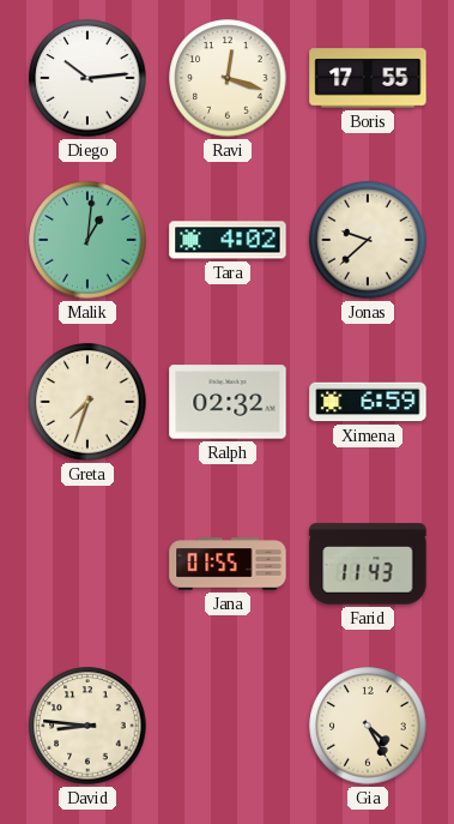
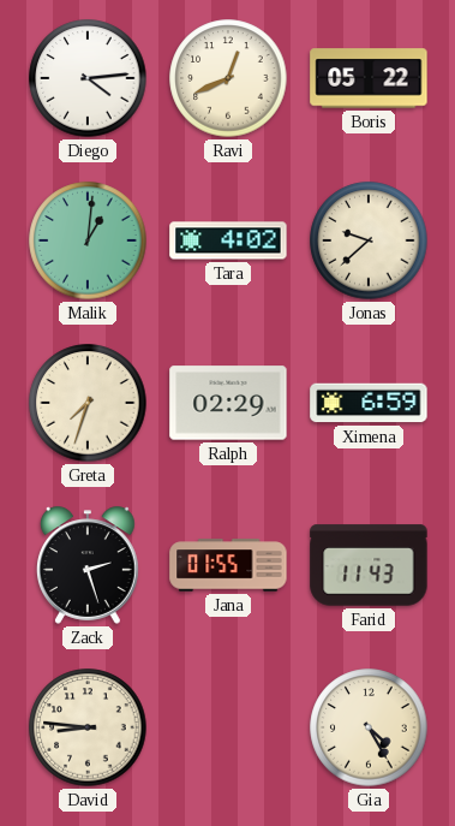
Diego: 10:14 -> 4:14 (88, 78)
Ravi: 12:18 -> 12:41 (228, 78)
Boris: 17:55 -> 05:22 (369, 78)
Ralph: 02:32 -> 02:29 (228, 403)
Zack: none -> 2:27 (89, 565)
